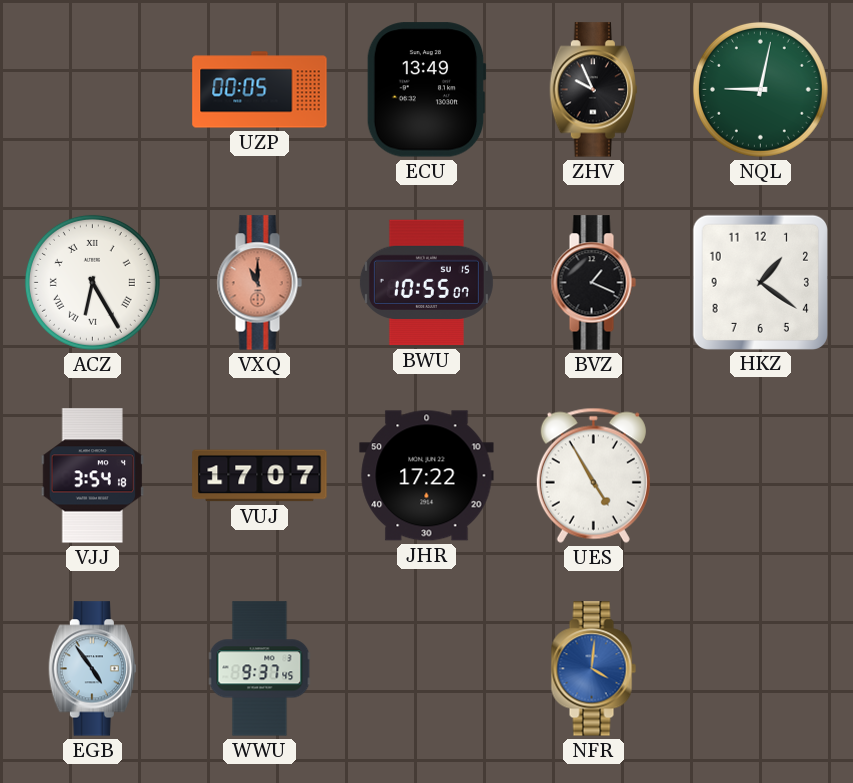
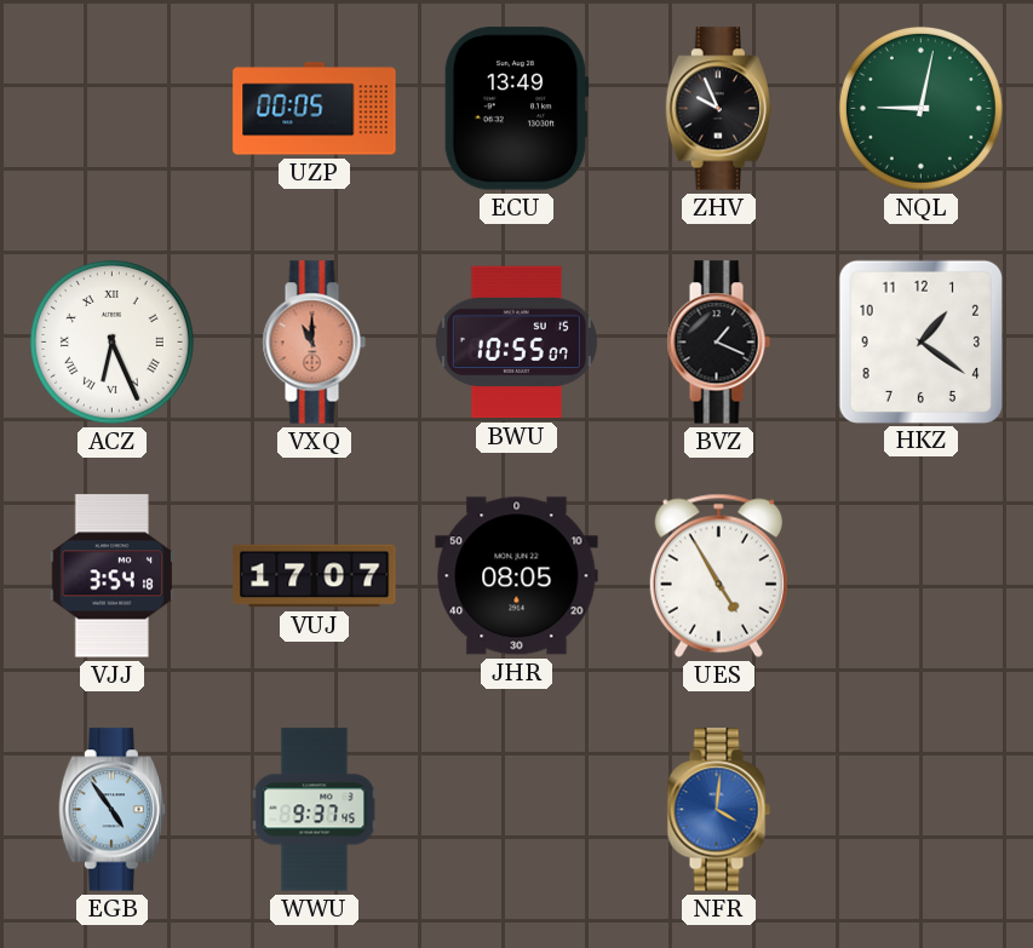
ACZ: 6:25 -> 6:26 (111, 341)
JHR: 17:22 -> 08:05 (517, 576)
